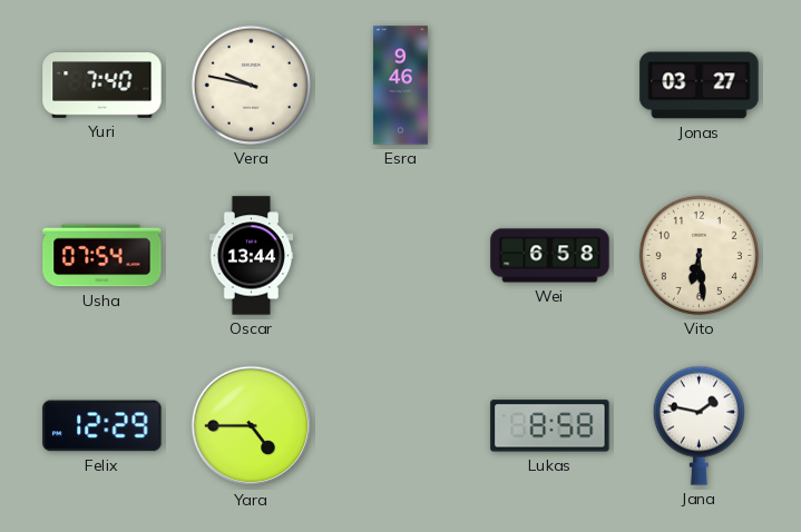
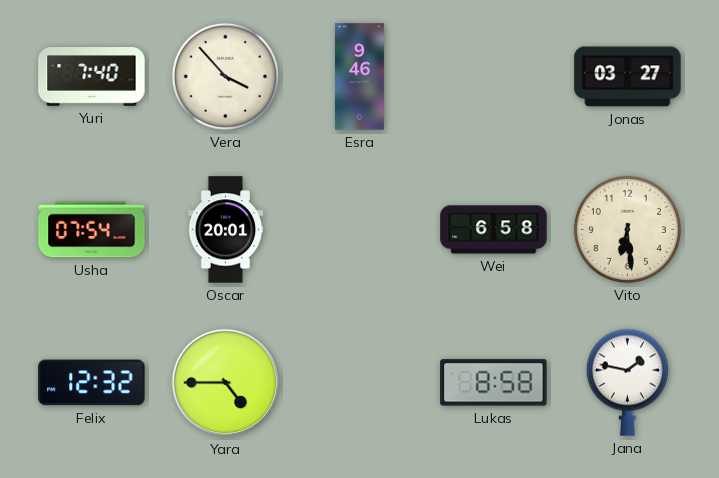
Vera: 9:47 -> 3:53 (225, 76)
Oscar: 13:44 -> 20:01 (226, 230)
Felix: 12:29 -> 12:32 (92, 383)
